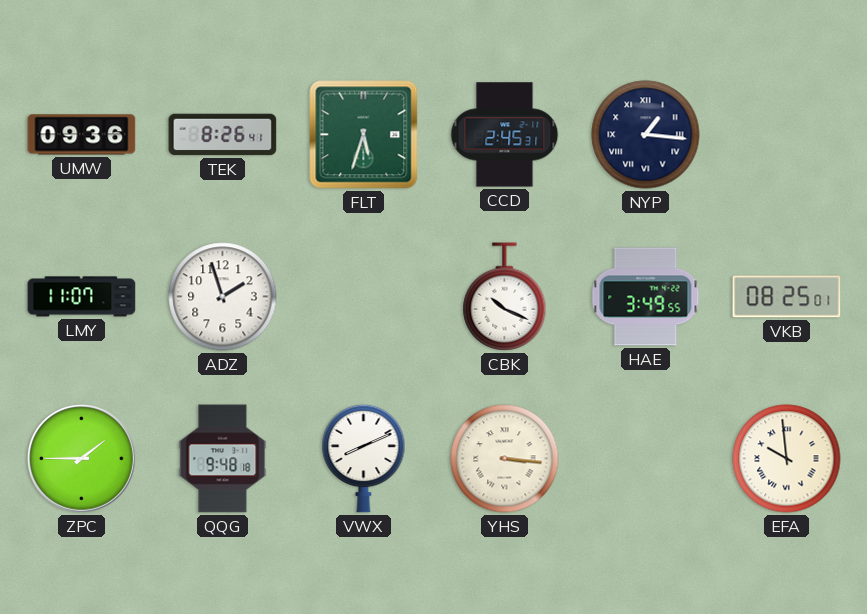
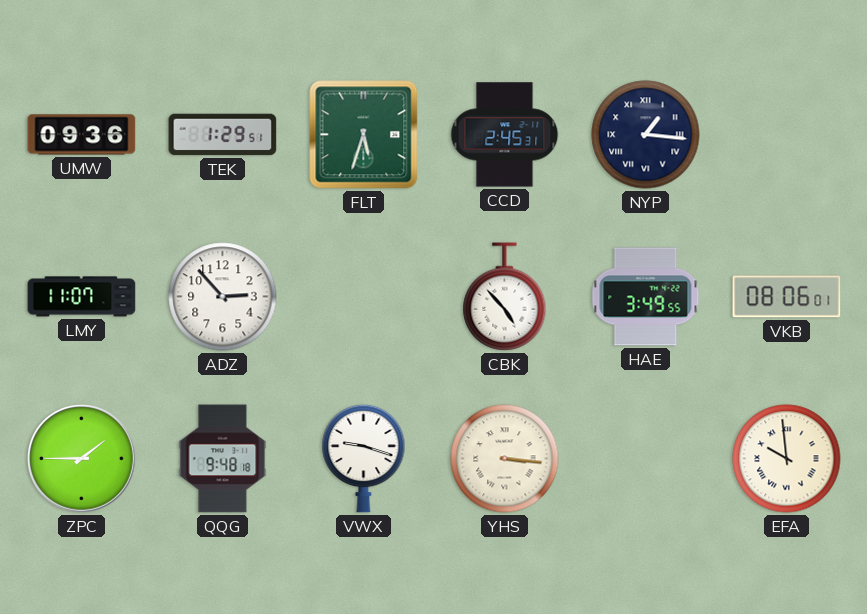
TEK: 8:26 -> 1:29 (223, 135)
ADZ: 1:57 -> 2:53 (223, 297)
CBK: 10:19 -> 4:53 (505, 297)
VKB: 08:25 -> 08:06 (787, 297)
VWX: 8:11 -> 9:18 (364, 458)
